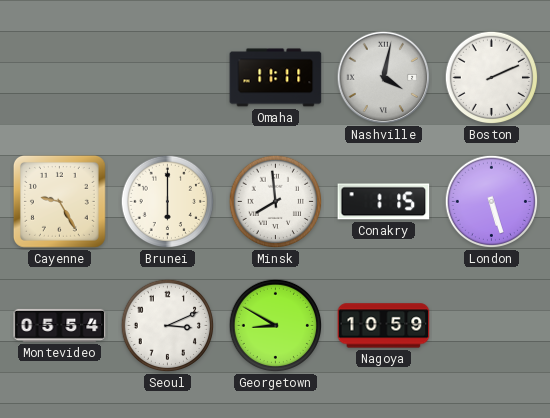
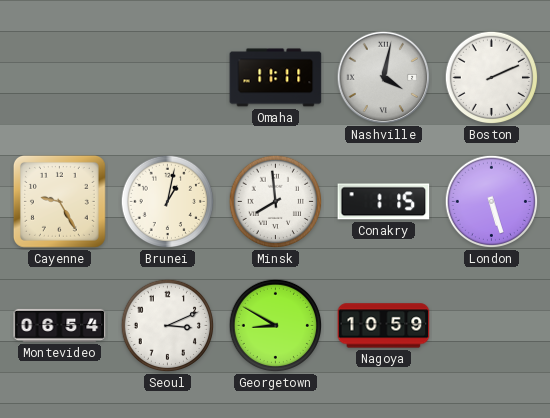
Brunei: 6:00 -> 1:02 (168, 202)
Montevideo: 05:54 -> 06:54 (60, 325)
